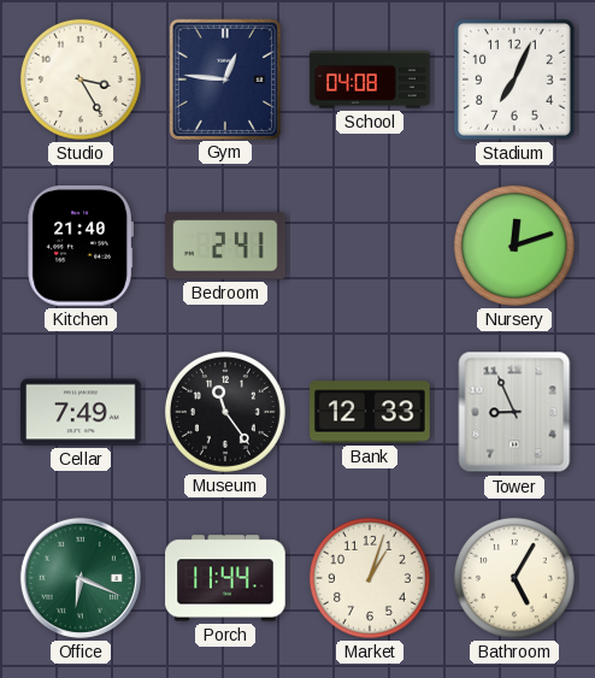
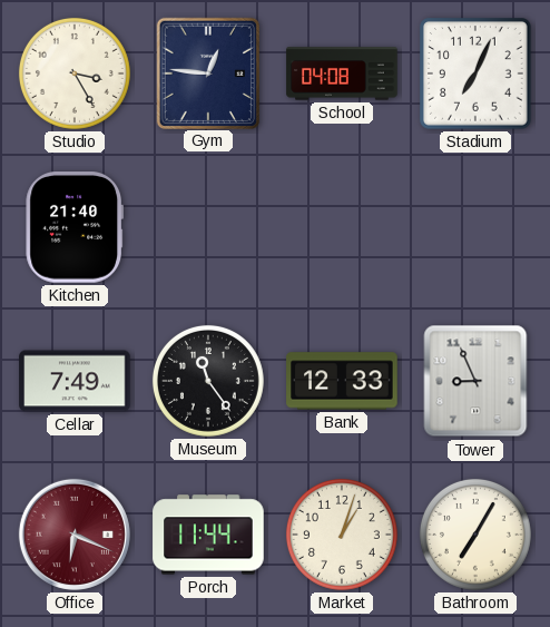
Bedroom: 2:41 -> none (225, 246)
Nursery: 12:12 -> none (514, 246)
Office dial: green -> burgundy (75, 535)
Bathroom: 5:05 -> 7:05 (475, 535)
